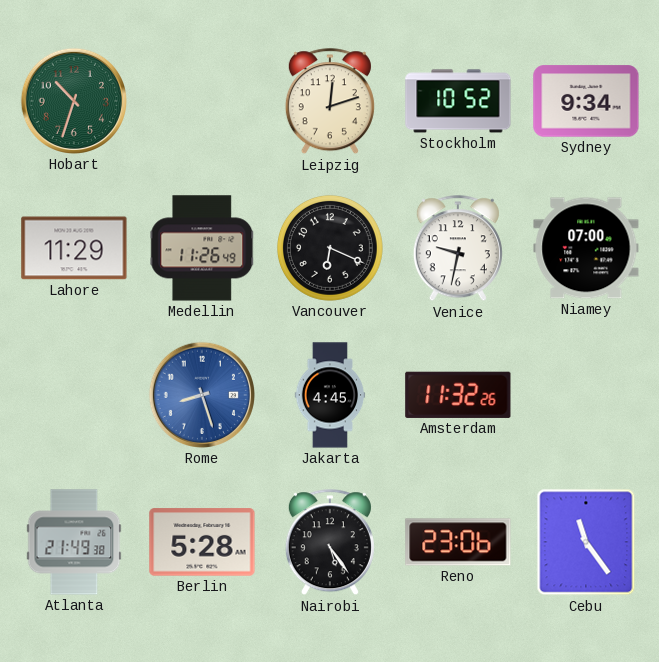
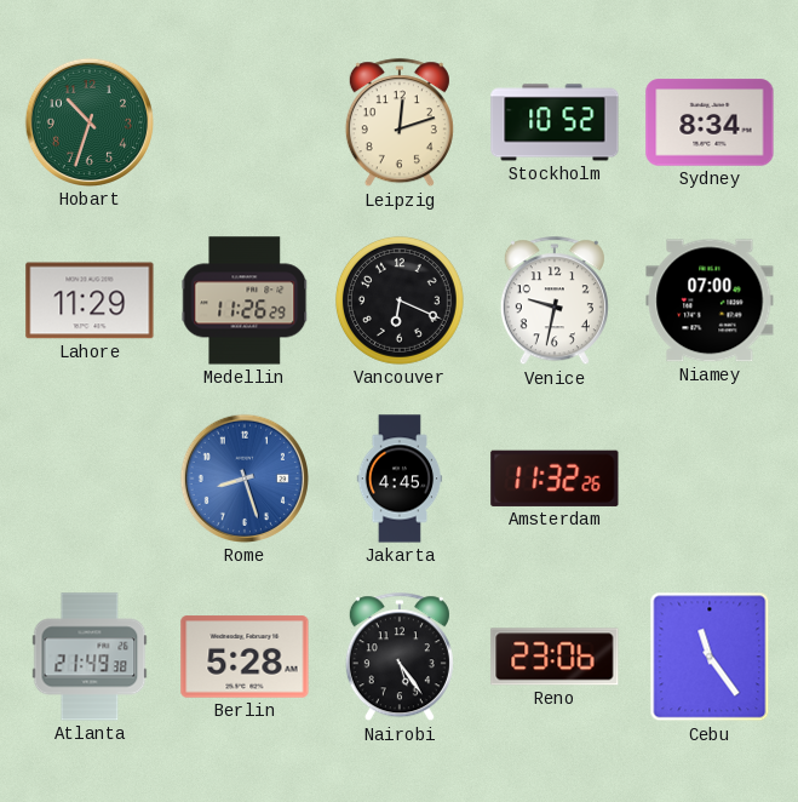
Sydney: 9:34 -> 8:34 (710, 122)
Medellin: 11:26:49 -> 11:26:29 (245, 300)
